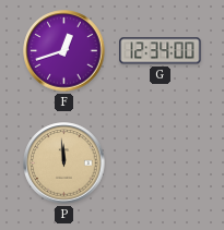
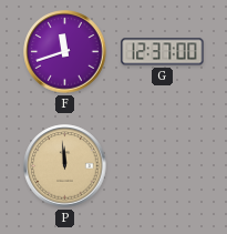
F: 12:42 -> 11:42 (65, 52)
G: 12:34 -> 12:37 (163, 52)
